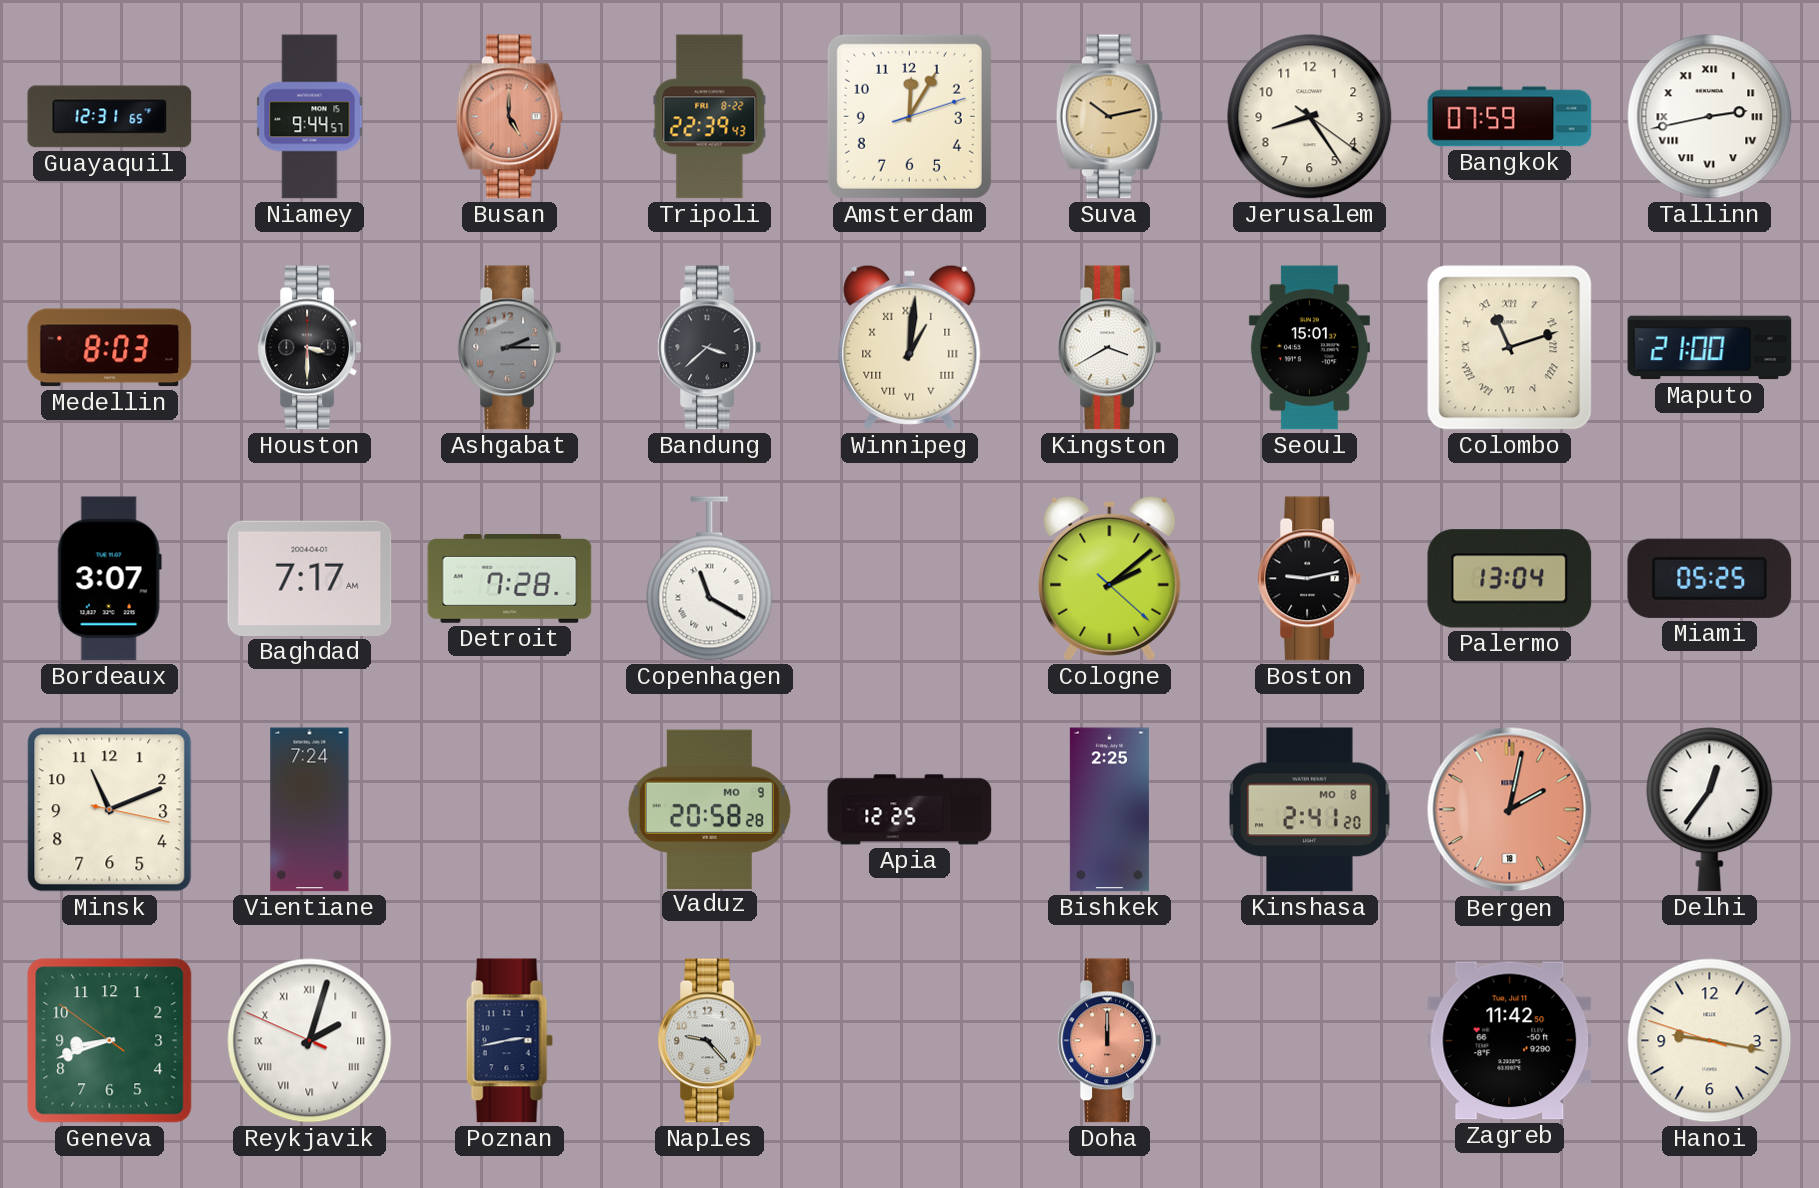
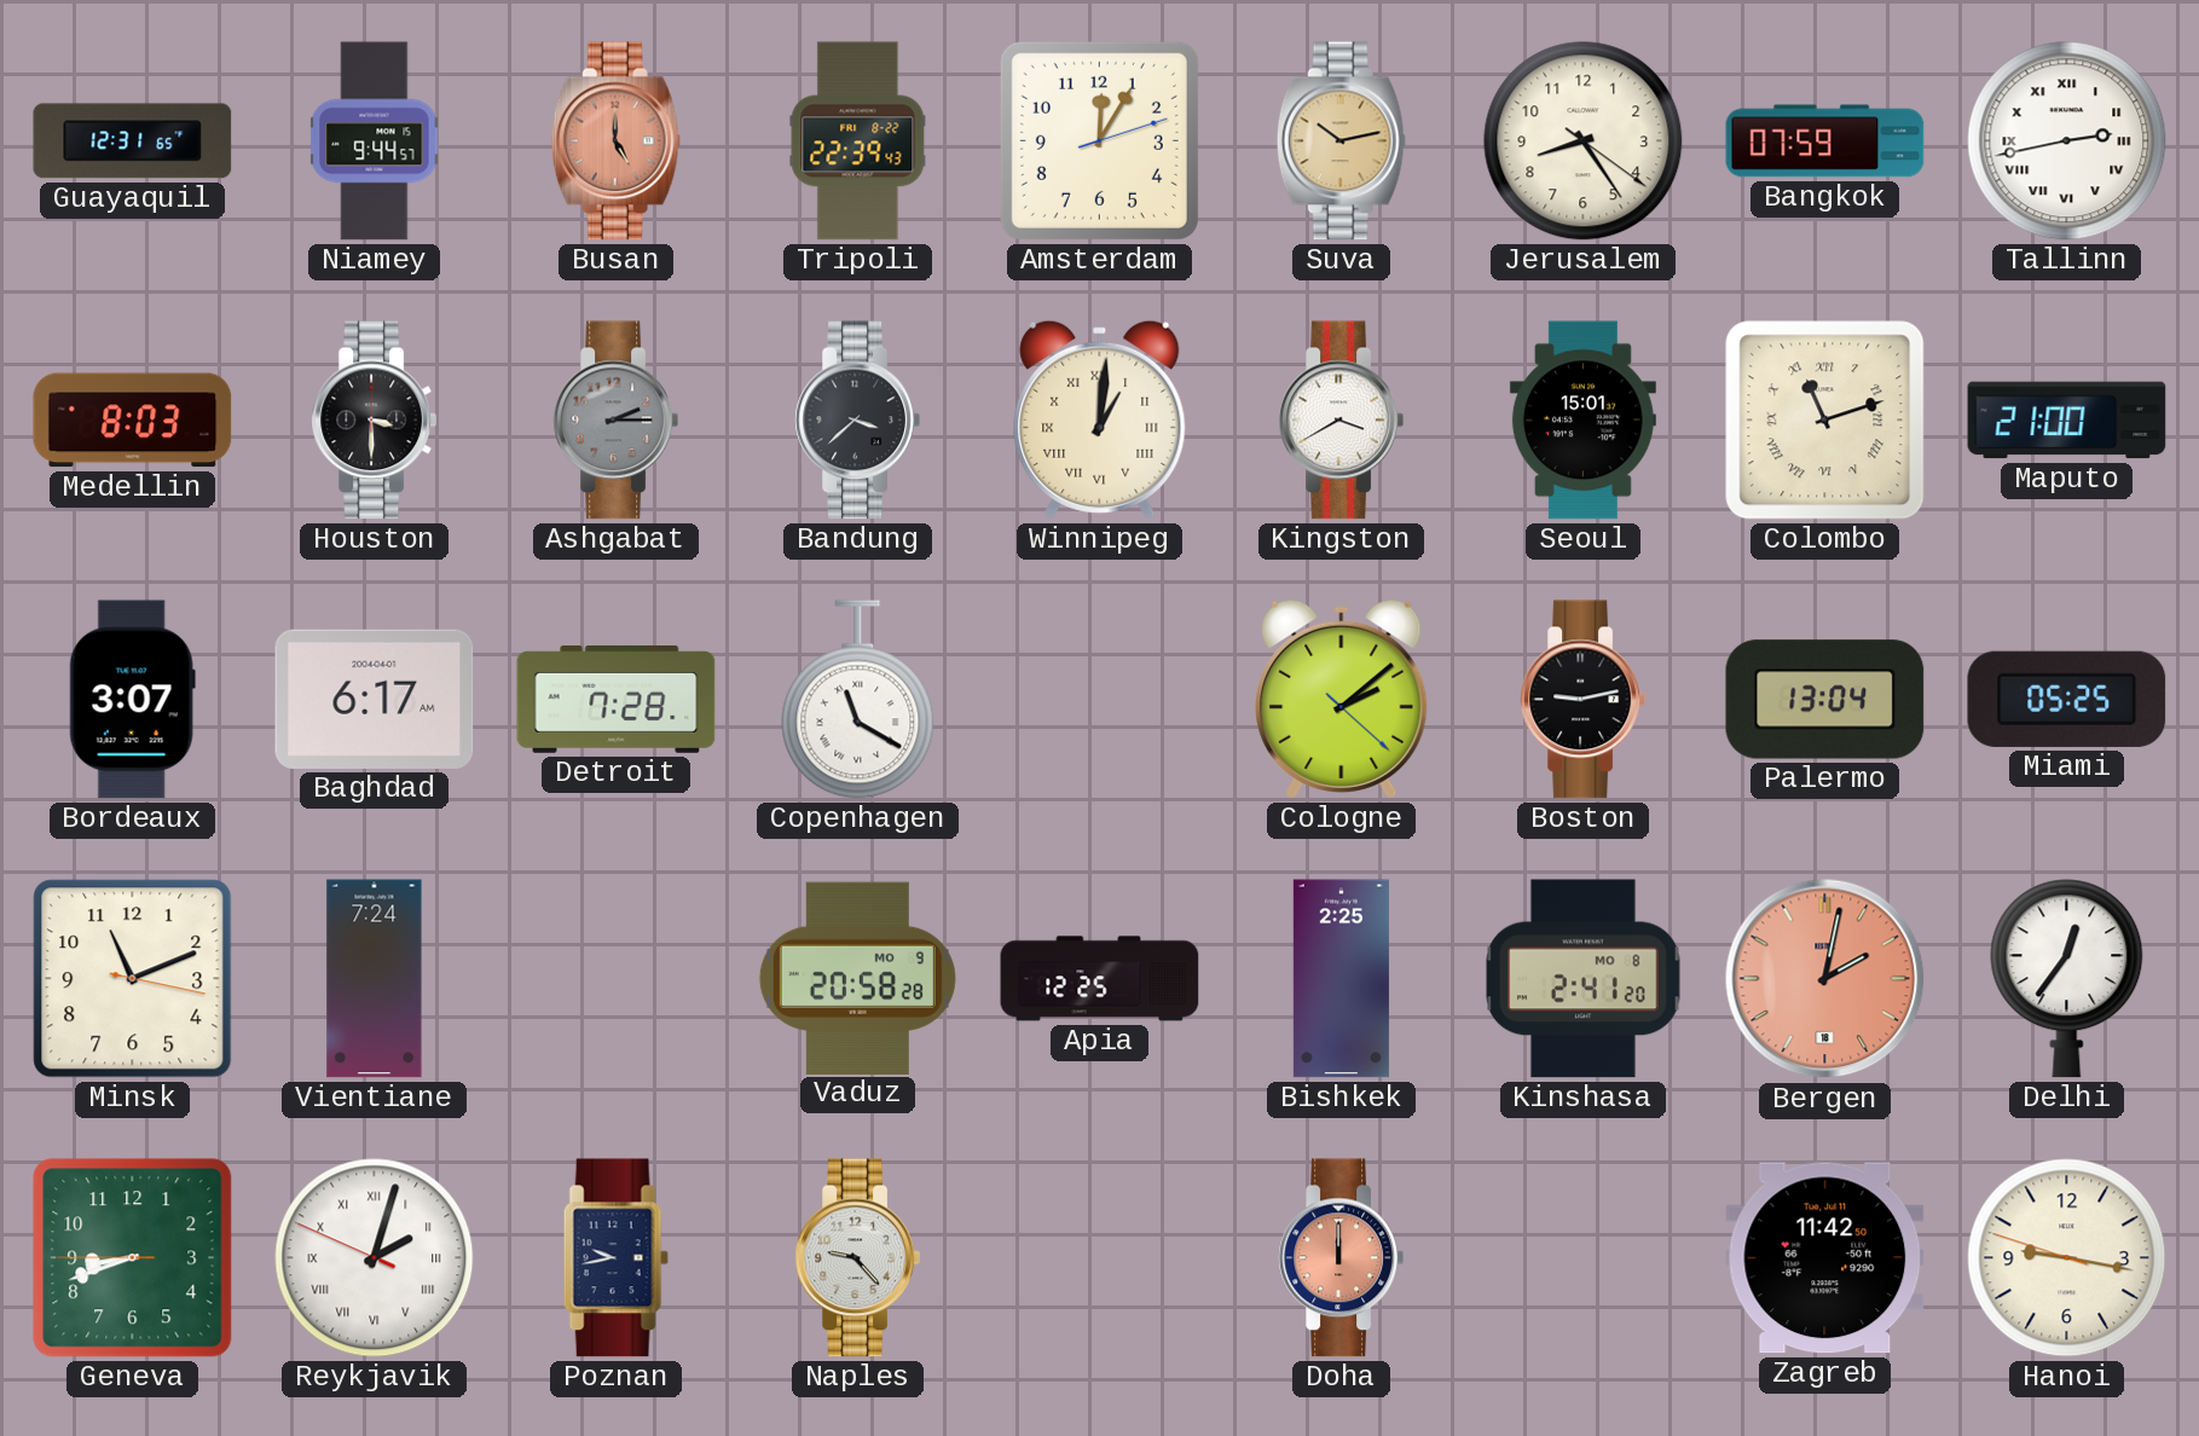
Baghdad: 7:17 -> 6:17 (375, 699)
Geneva: 8:41:51 -> 8:41:45 (133, 1258)
Poznan: 2:43 -> 9:43 (615, 1258)
